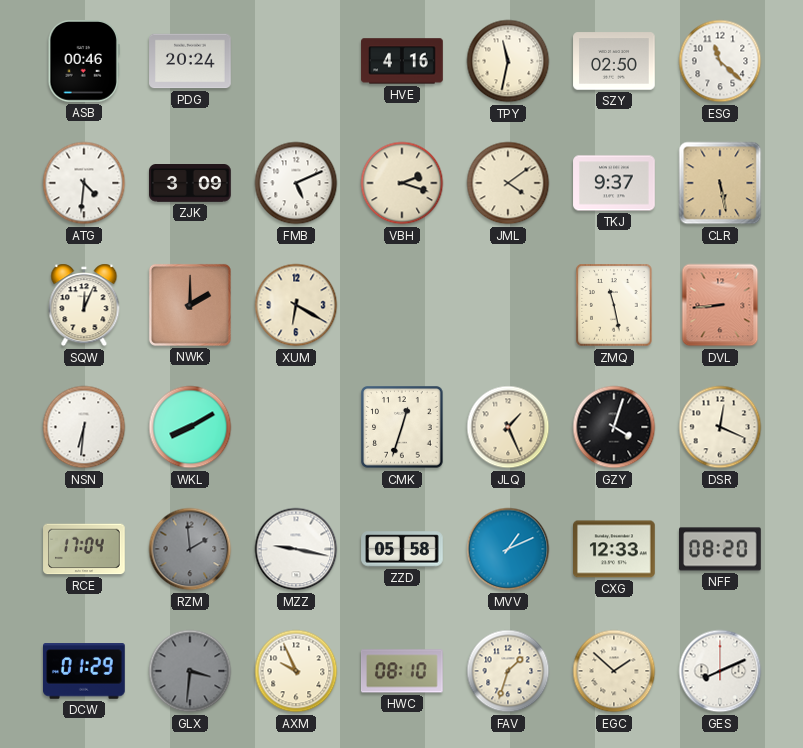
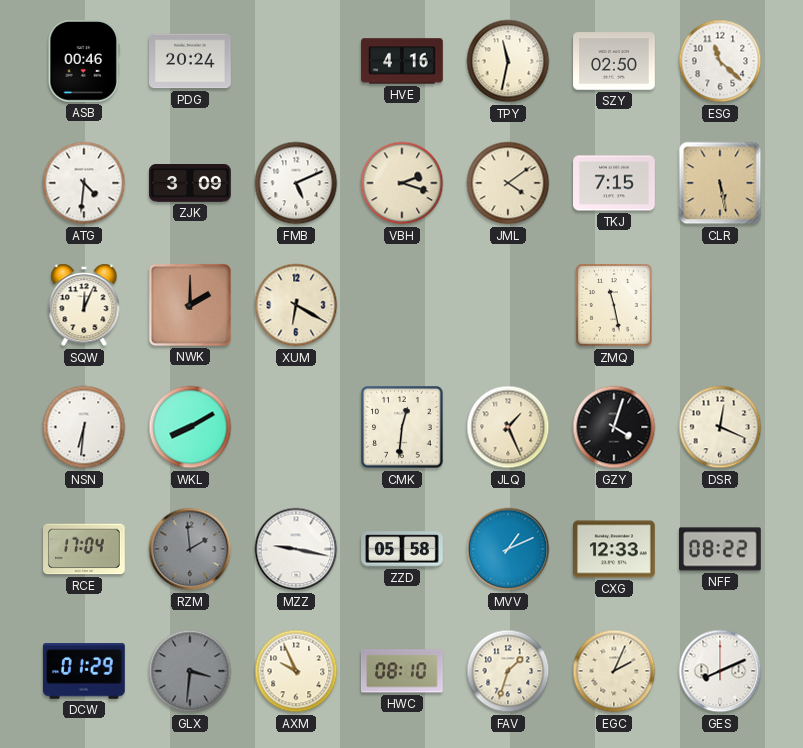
TKJ: 9:37 -> 7:15 (614, 183)
DVL: 8:44 -> none (720, 305)
CMK: 12:33 -> 12:31 (402, 427)
NFF: 08:20 -> 08:22 (720, 549)
EGC: 1:52 -> 2:04 (614, 671)
